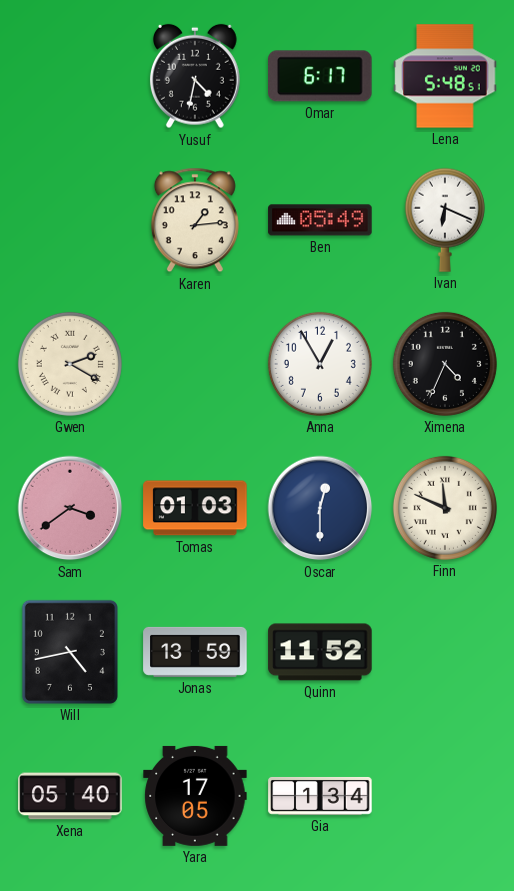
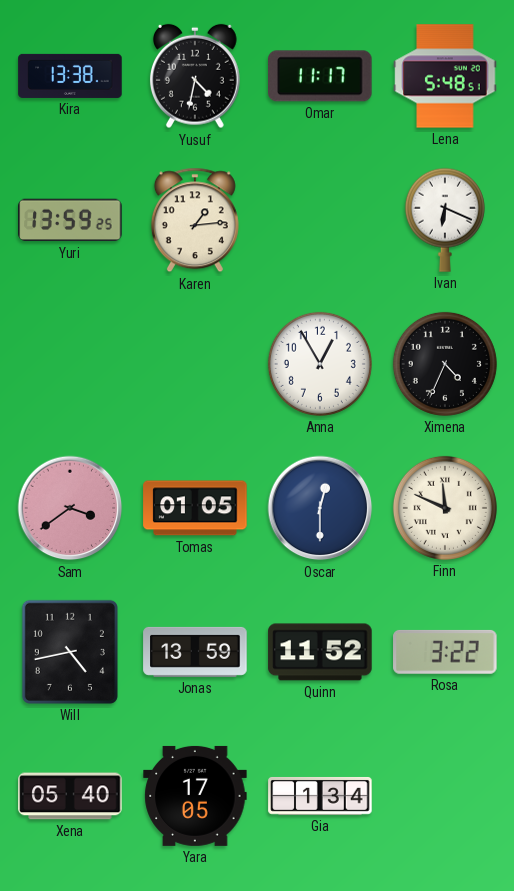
Kira: none -> 13:38 (70, 76)
Omar: 6:17 -> 11:17 (320, 76)
Yuri: none -> 13:59 (70, 220)
Ben: 05:49 -> none (320, 220)
Gwen: 2:20 -> none (70, 364)
Tomas: 01:03 -> 01:05 (195, 508)
Rosa: none -> 3:22 (445, 652)
